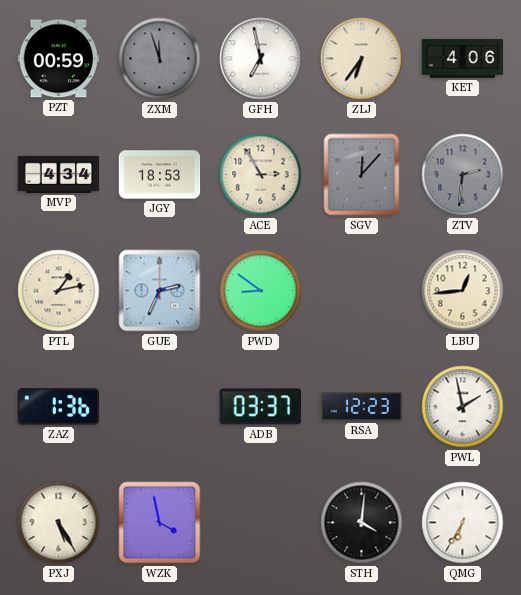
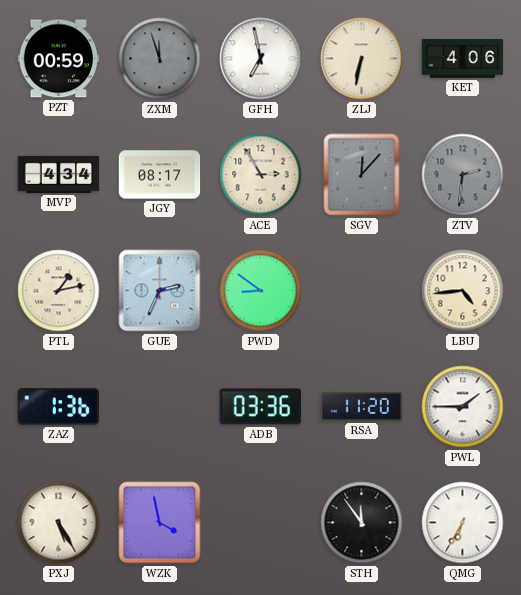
ZLJ: 6:36 -> 6:32 (362, 59)
JGY: 18:53 -> 08:17 (160, 175)
LBU: 12:44 -> 4:44 (463, 291)
ADB: 03:37 -> 03:36 (260, 407)
RSA: 12:23 -> 11:20 (362, 406)
PWL: 1:58 -> 1:45 (463, 407)
STH: 4:01 -> 11:54 (362, 523)
